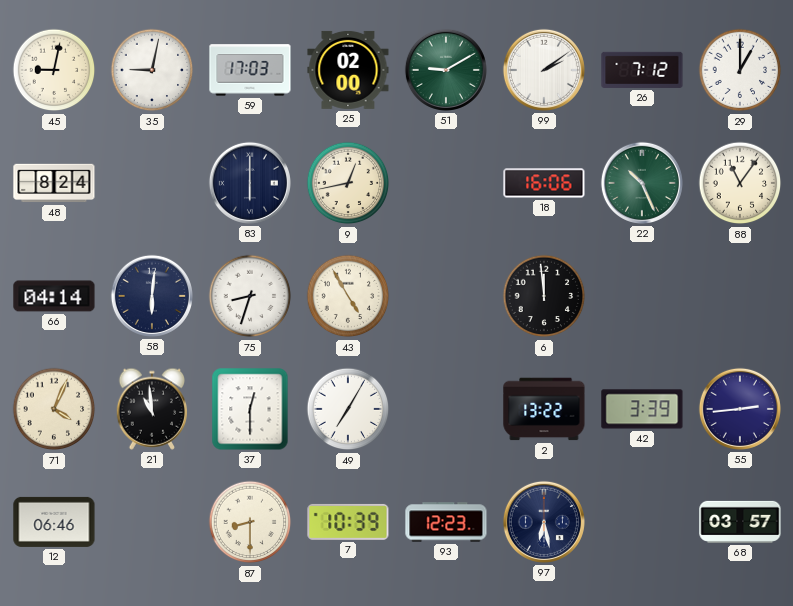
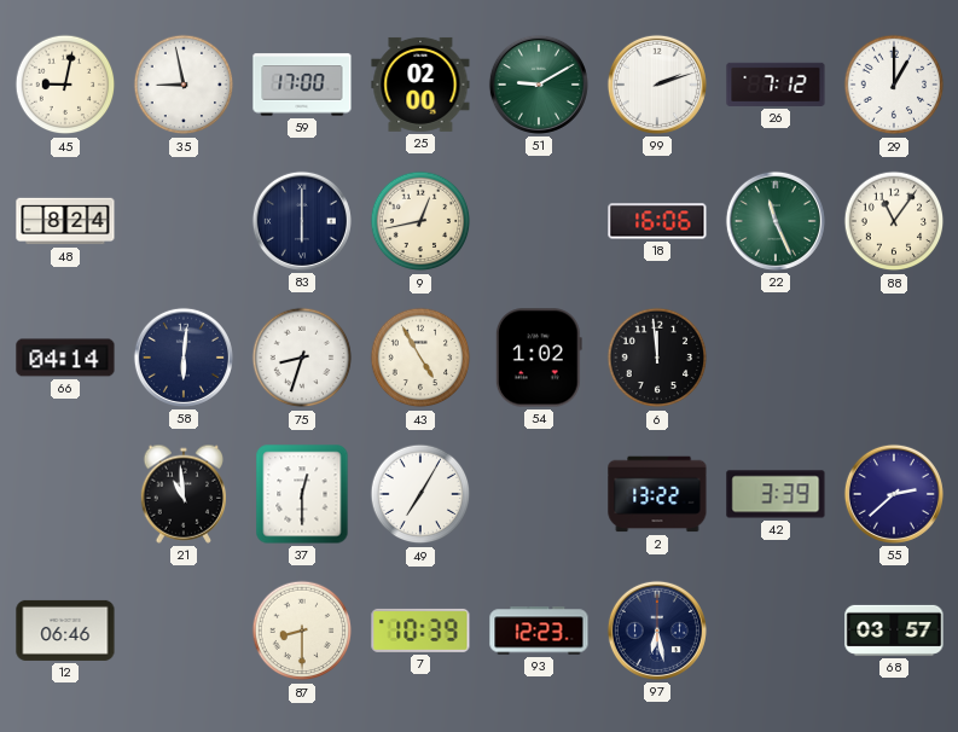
35: 9:02 -> 8:58 (184, 85)
59: 17:03 -> 17:00 (302, 85)
99: 2:09 -> 2:12 (657, 85)
22: 10:26 -> 11:26 (776, 221)
54: none -> 1:02 (539, 358)
71: 4:04 -> none (54, 409)
55: 2:44 -> 2:38 (894, 494)
